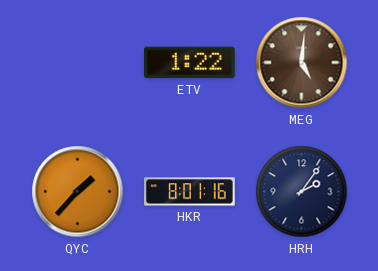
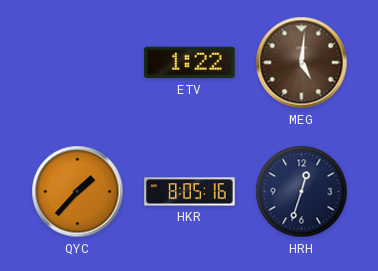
HKR: 8:01 -> 8:05 (190, 192)
HRH: 2:06 -> 12:33 (302, 192)
